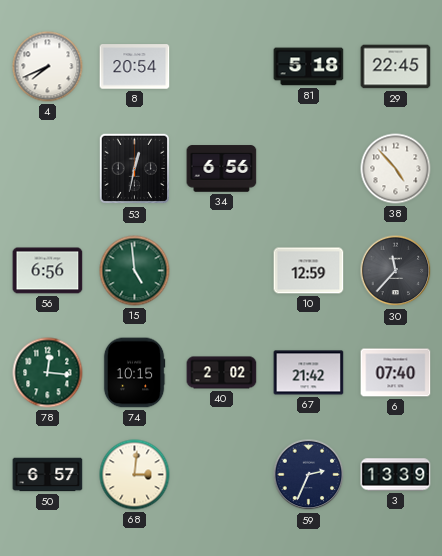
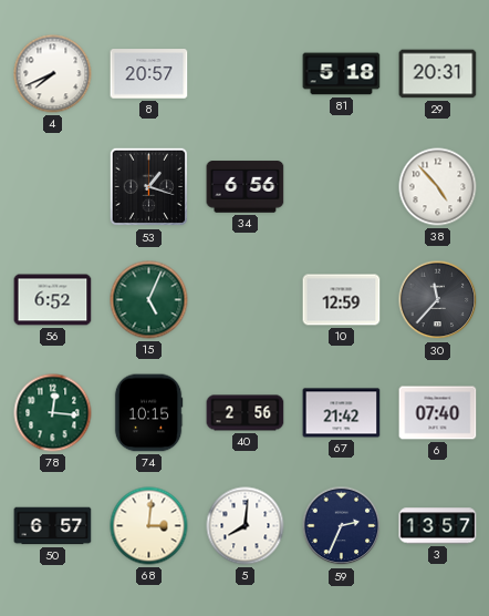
8: 20:54 -> 20:57 (149, 74)
29: 22:45 -> 20:31 (438, 74)
53: 12:32 -> 1:18 (149, 187)
56: 6:56 -> 6:52 (53, 300)
15: 4:59 -> 5:04 (149, 300)
40: 2:02 -> 2:56 (246, 413)
5: none -> 8:01 (246, 526)
3: 13:39 -> 13:57 (438, 526)
